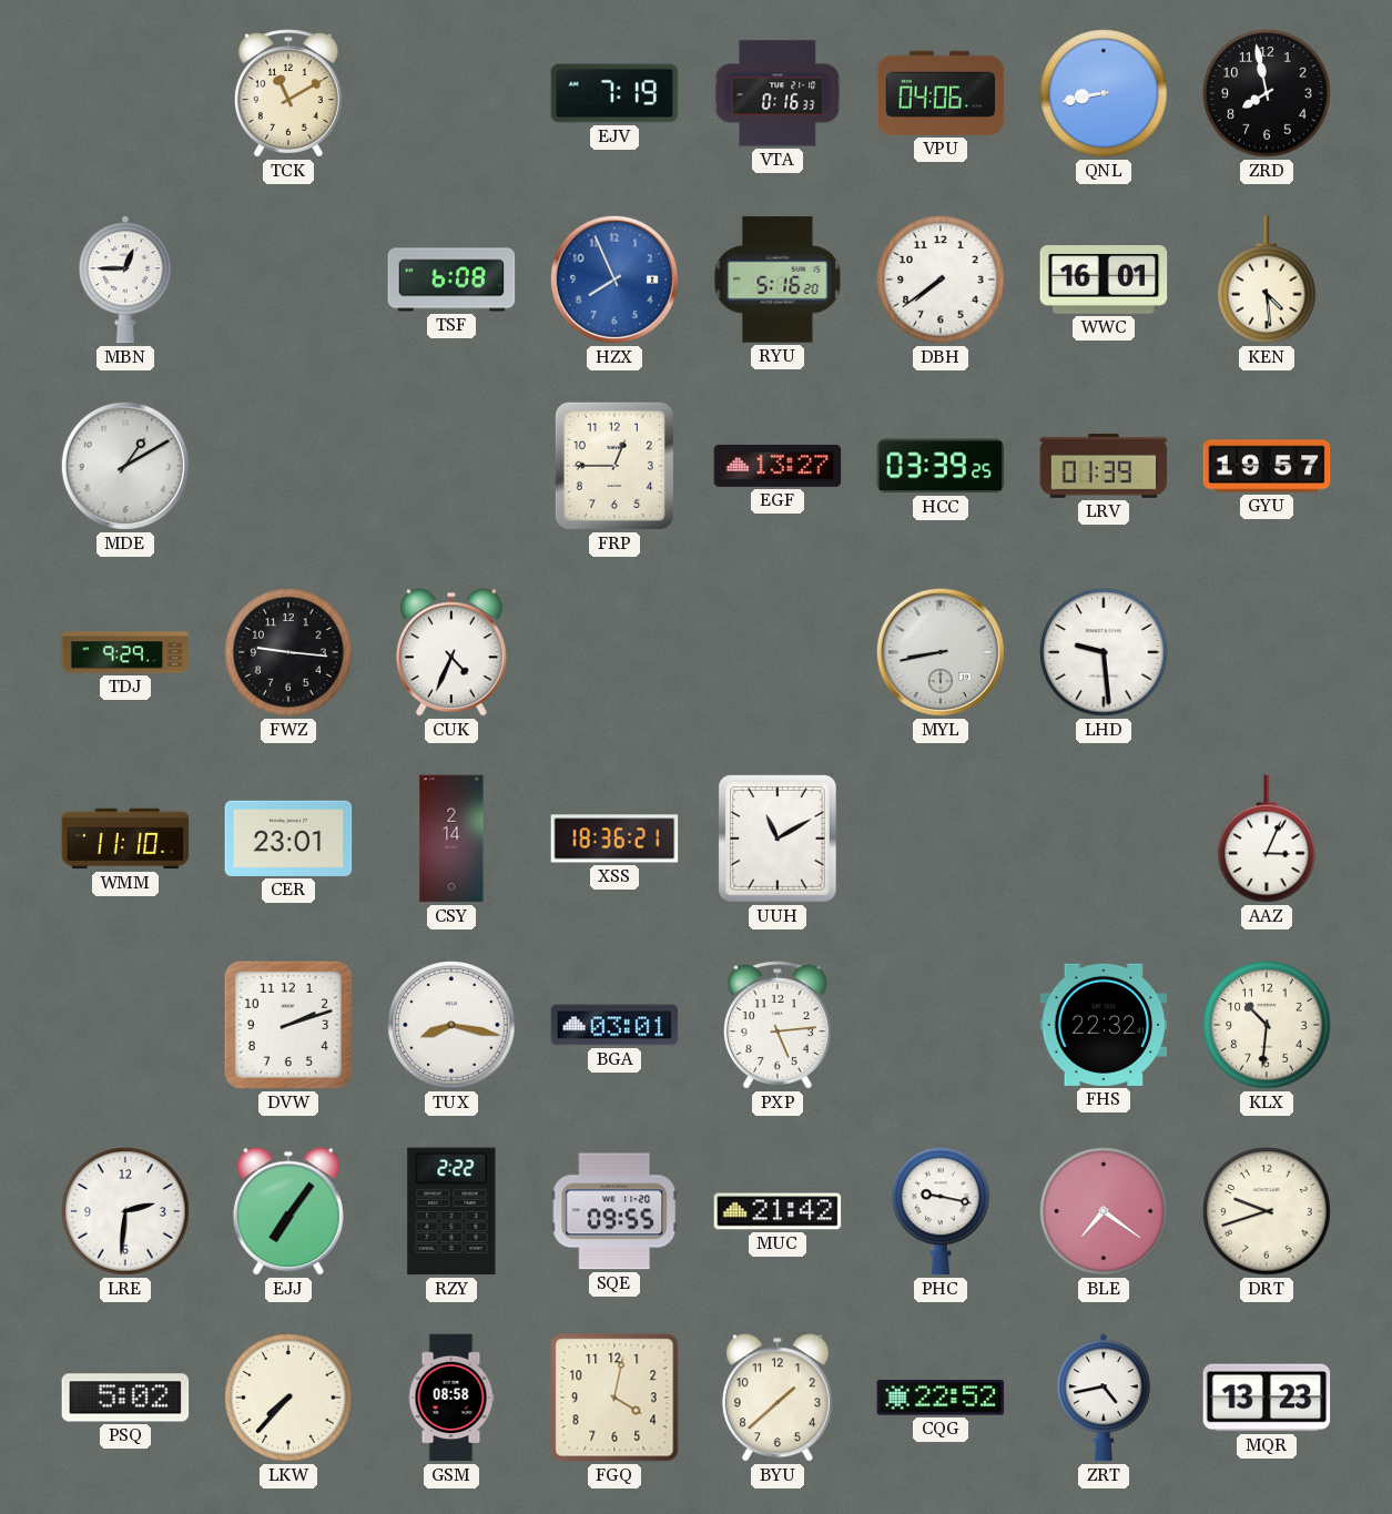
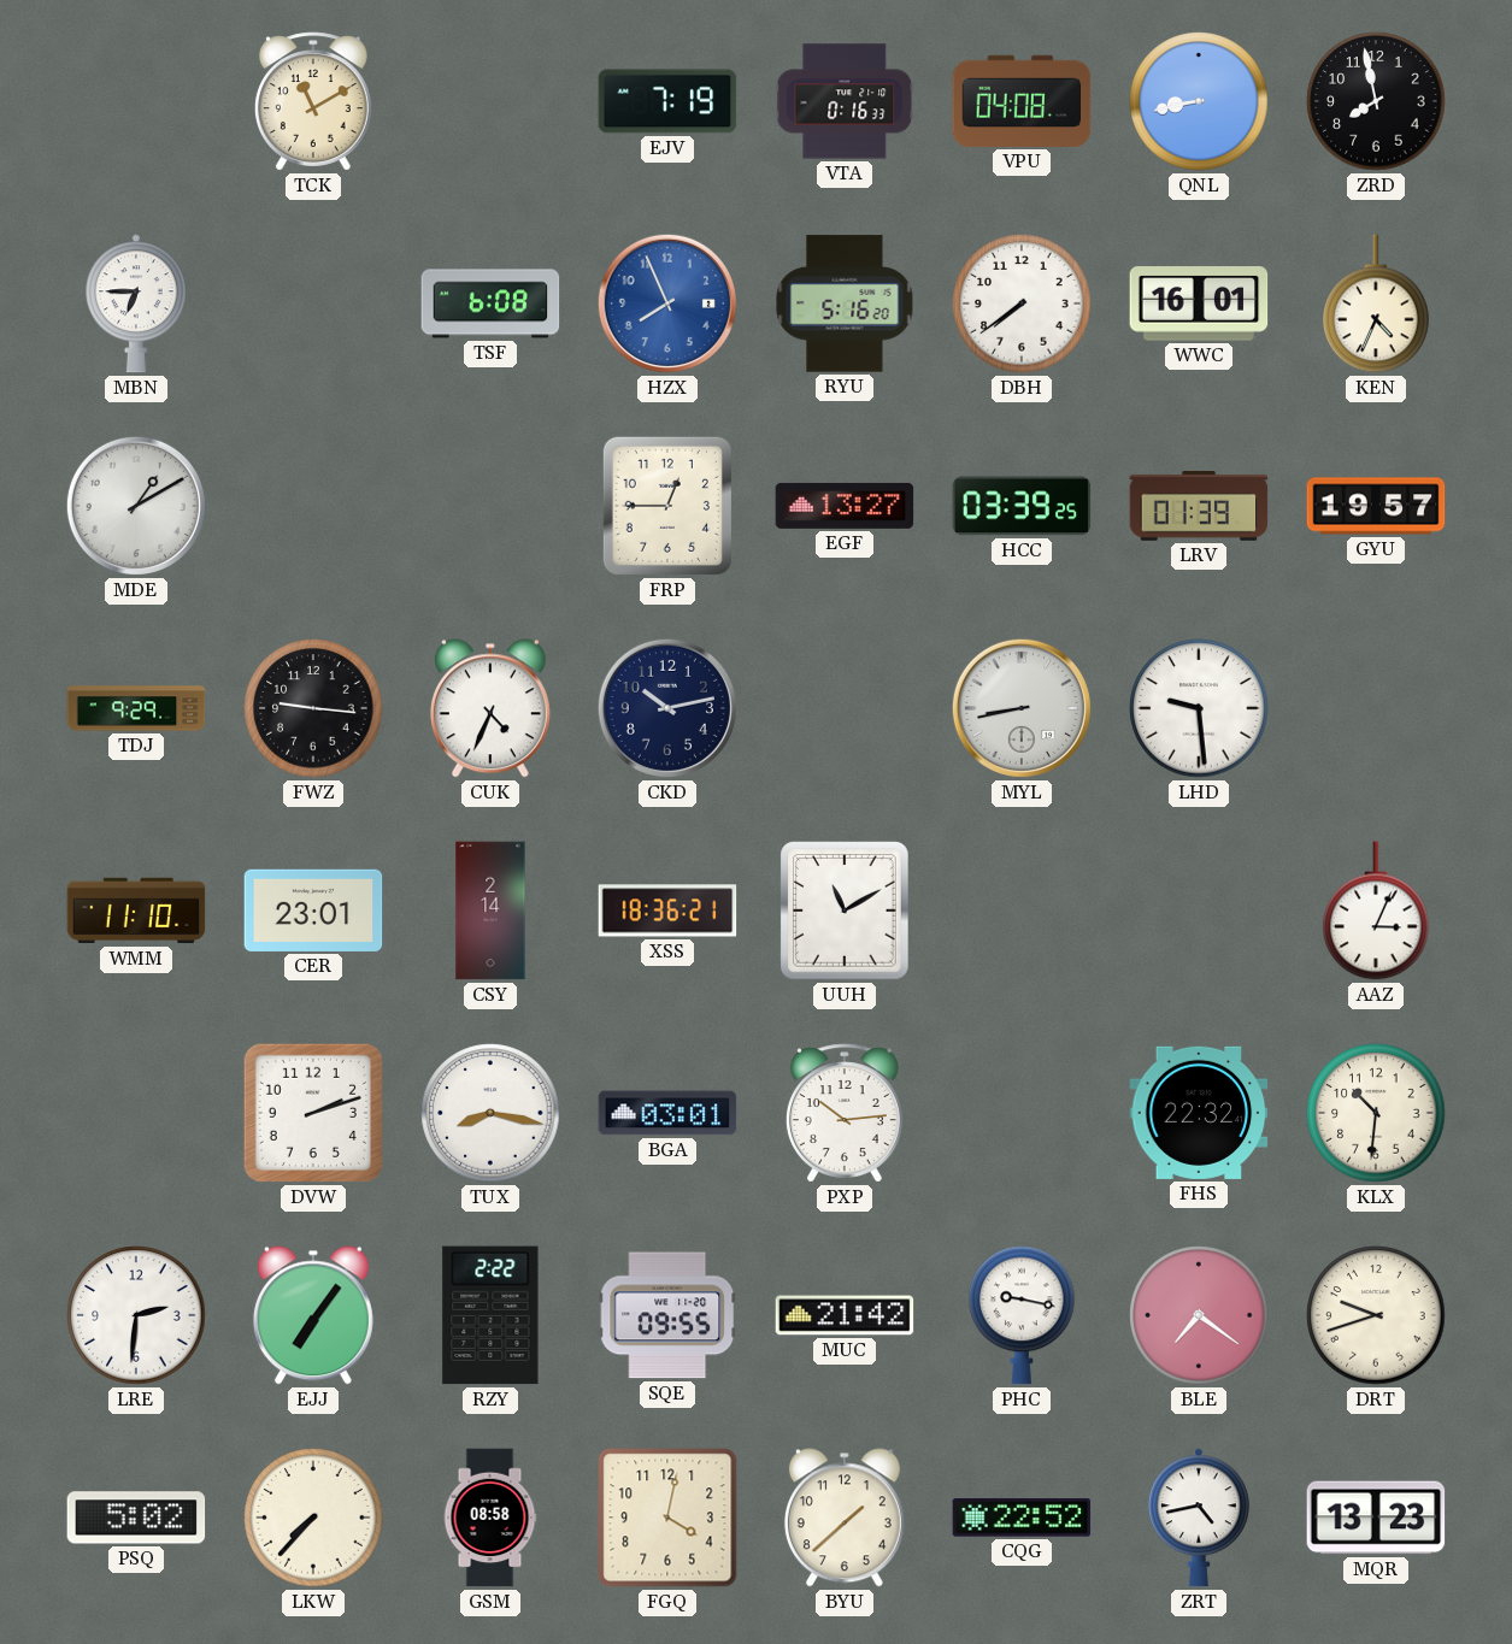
VPU: 04:06 -> 04:08 (1022, 101)
MBN: 12:45 -> 6:45 (136, 304)
KEN: 4:29 -> 4:34 (1376, 304)
CKD: none -> 10:13 (667, 708)
PXP: 5:14 -> 10:14 (845, 1113)
